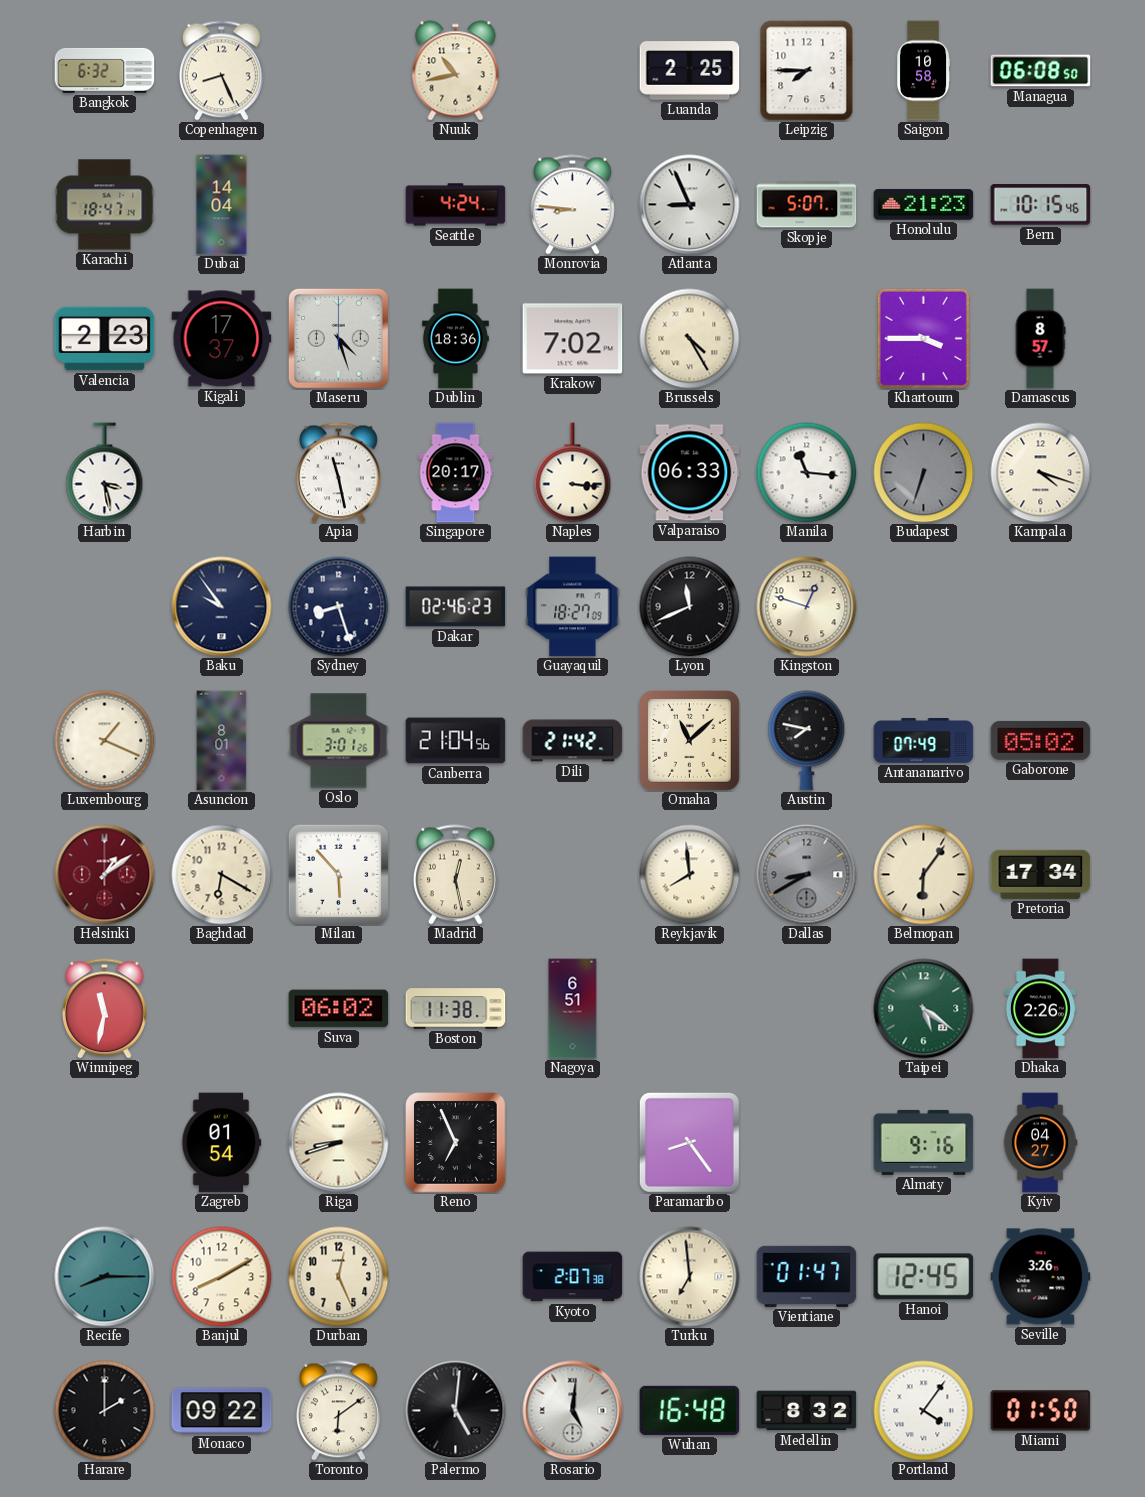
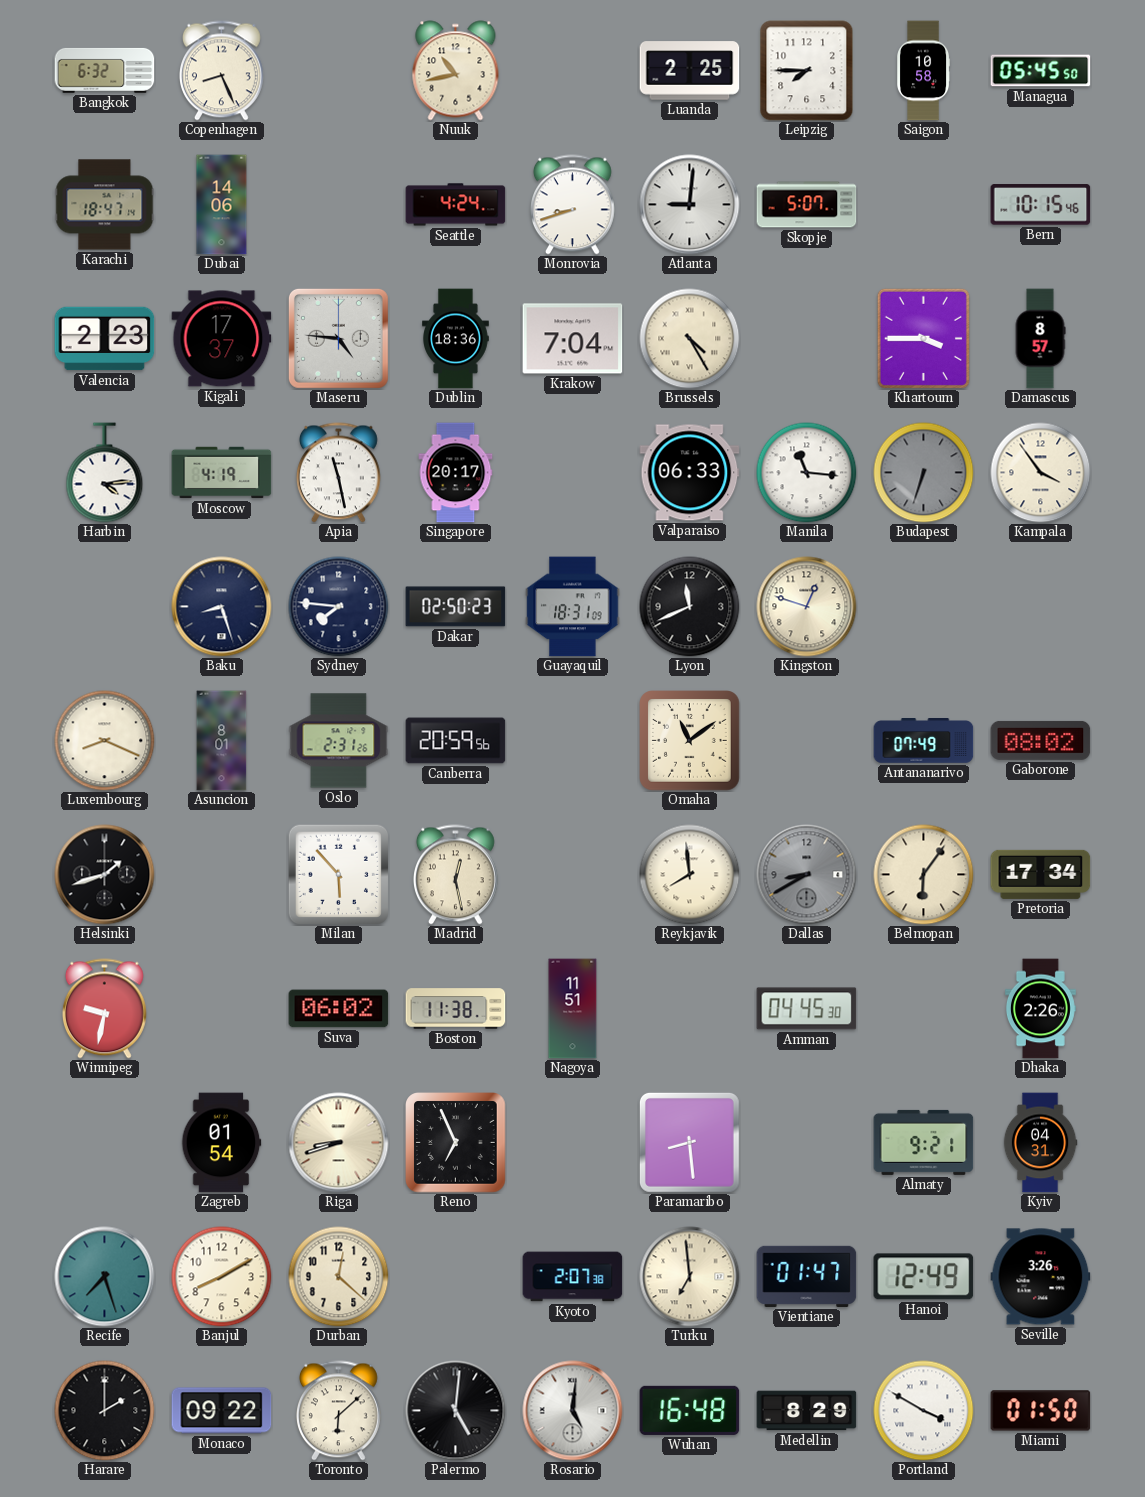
Managua: 06:08 -> 05:45 (1041, 71)
Dubai: 14:04 -> 14:06 (222, 205)
Monrovia: 8:46 -> 8:42 (572, 205)
Atlanta: 8:56 -> 9:01 (690, 205)
Honolulu: 21:23 -> none (924, 205)
Maseru: 4:27 -> 4:46 (338, 338)
Krakow: 7:02 -> 7:04 (573, 339)
Harbin: 3:28 -> 4:14 (105, 473)
Moscow: none -> 4:19 (222, 473)
Naples: 3:16 -> none (573, 473)
Kampala: 4:18 -> 3:54 (1041, 473)
Baku: 9:54 -> 8:27 (222, 607)
Sydney: 8:27 -> 7:46 (339, 607)
Dakar: 02:46 -> 02:50 (456, 607)
Guayaquil: 18:27 -> 18:31 (573, 607)
Luxembourg: 1:19 -> 8:19 (105, 741)
Oslo: 3:01 -> 2:31 (339, 741)
Canberra: 21:04 -> 20:59 (456, 741)
Dili: 21:42 -> none (573, 741)
Omaha: 11:08 -> 11:09 (690, 741)
Austin: 7:47 -> none (807, 741)
Gaborone: 05:02 -> 08:02 (1041, 740)
Helsinki: 1:09 -> 1:42 (105, 875)
Helsinki dial: burgundy -> black (105, 875)
Baghdad: 6:20 -> none (222, 875)
Winnipeg: 11:32 -> 9:32 (104, 1009)
Nagoya: 6:51 -> 11:51 (573, 1009)
Amman: none -> 04:45 (807, 1009)
Taipei: 5:21 -> none (924, 1009)
Paramaribo: 8:24 -> 8:29 (689, 1142)
Almaty: 9:16 -> 9:21 (924, 1142)
Kyiv: 04:27 -> 04:31 (1040, 1143)
Recife: 8:15 -> 7:27 (105, 1277)
Durban: 12:26 -> 12:22 (339, 1277)
Hanoi: 12:45 -> 12:49 (924, 1277)
Toronto: 6:09 -> 6:08 (338, 1411)
Medellin: 8:32 -> 8:29 (807, 1411)
Portland: 4:06 -> 3:50 (924, 1411)
